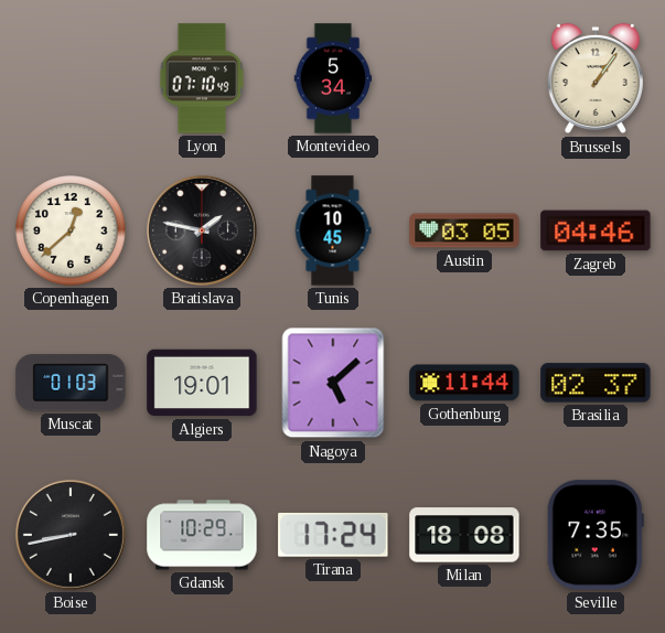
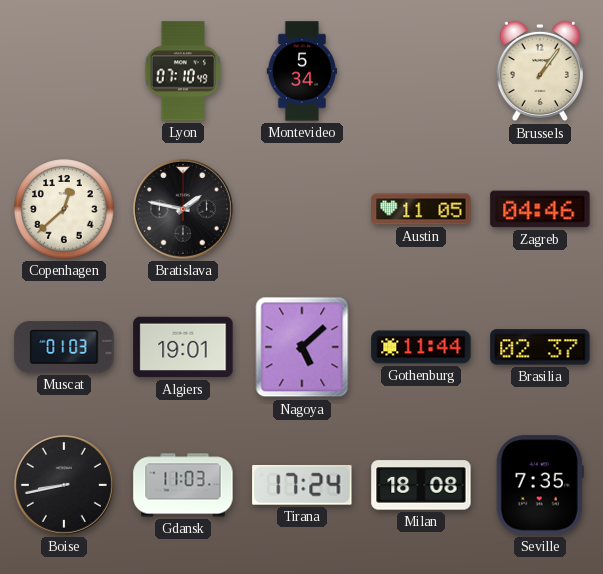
Tunis: 10:45 -> none (333, 230)
Austin: 03:05 -> 11:05 (421, 209)
Gdansk: 10:29 -> 11:03 (183, 485)
